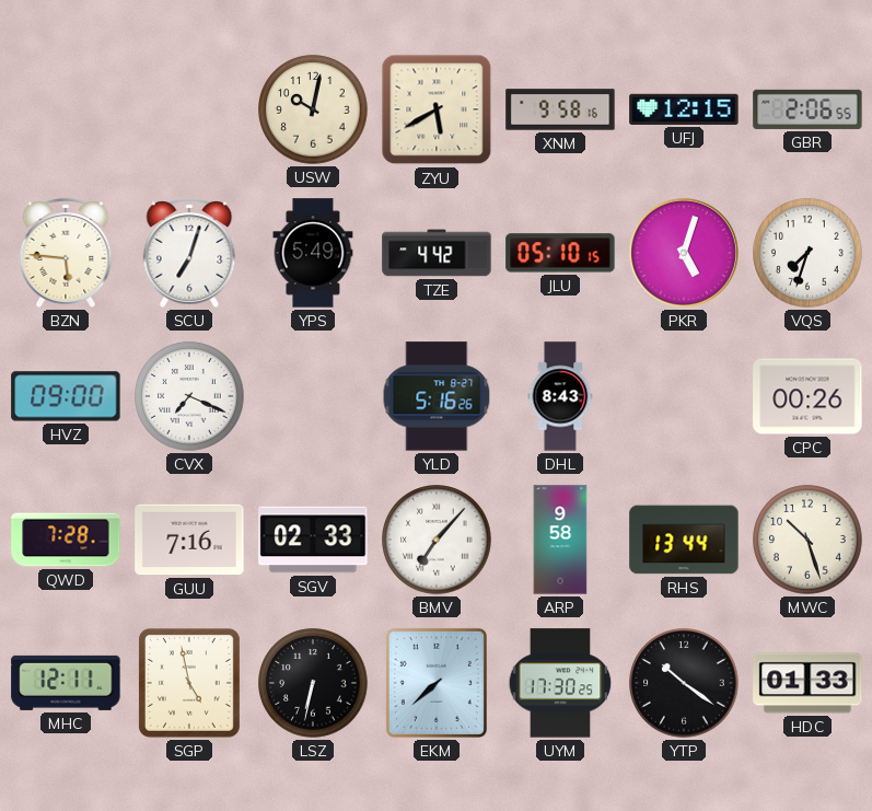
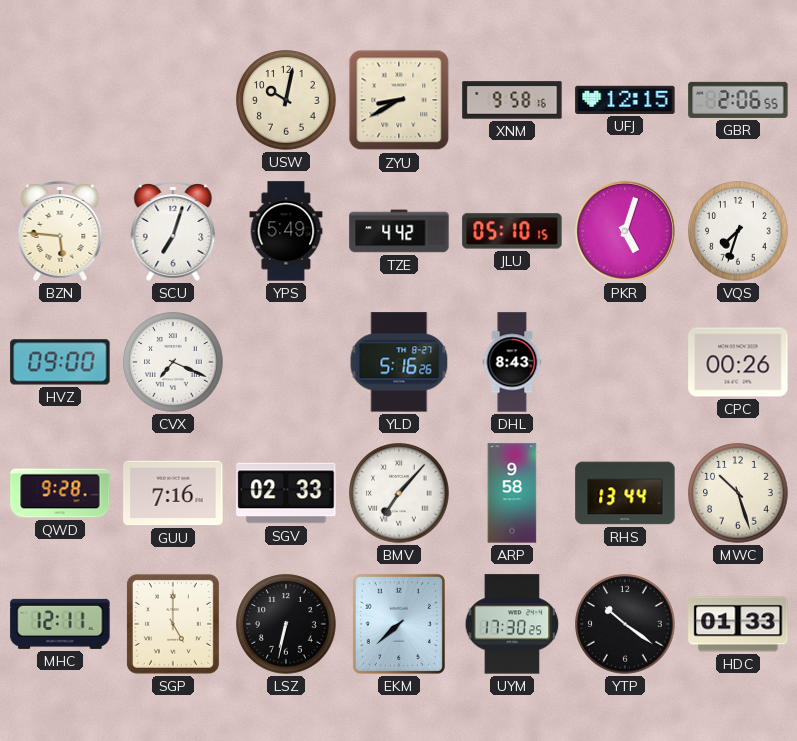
ZYU: 5:40 -> 8:40 (399, 100)
QWD: 7:28 -> 9:28 (60, 493)
SGP: 4:58 -> 5:00 (173, 624)
